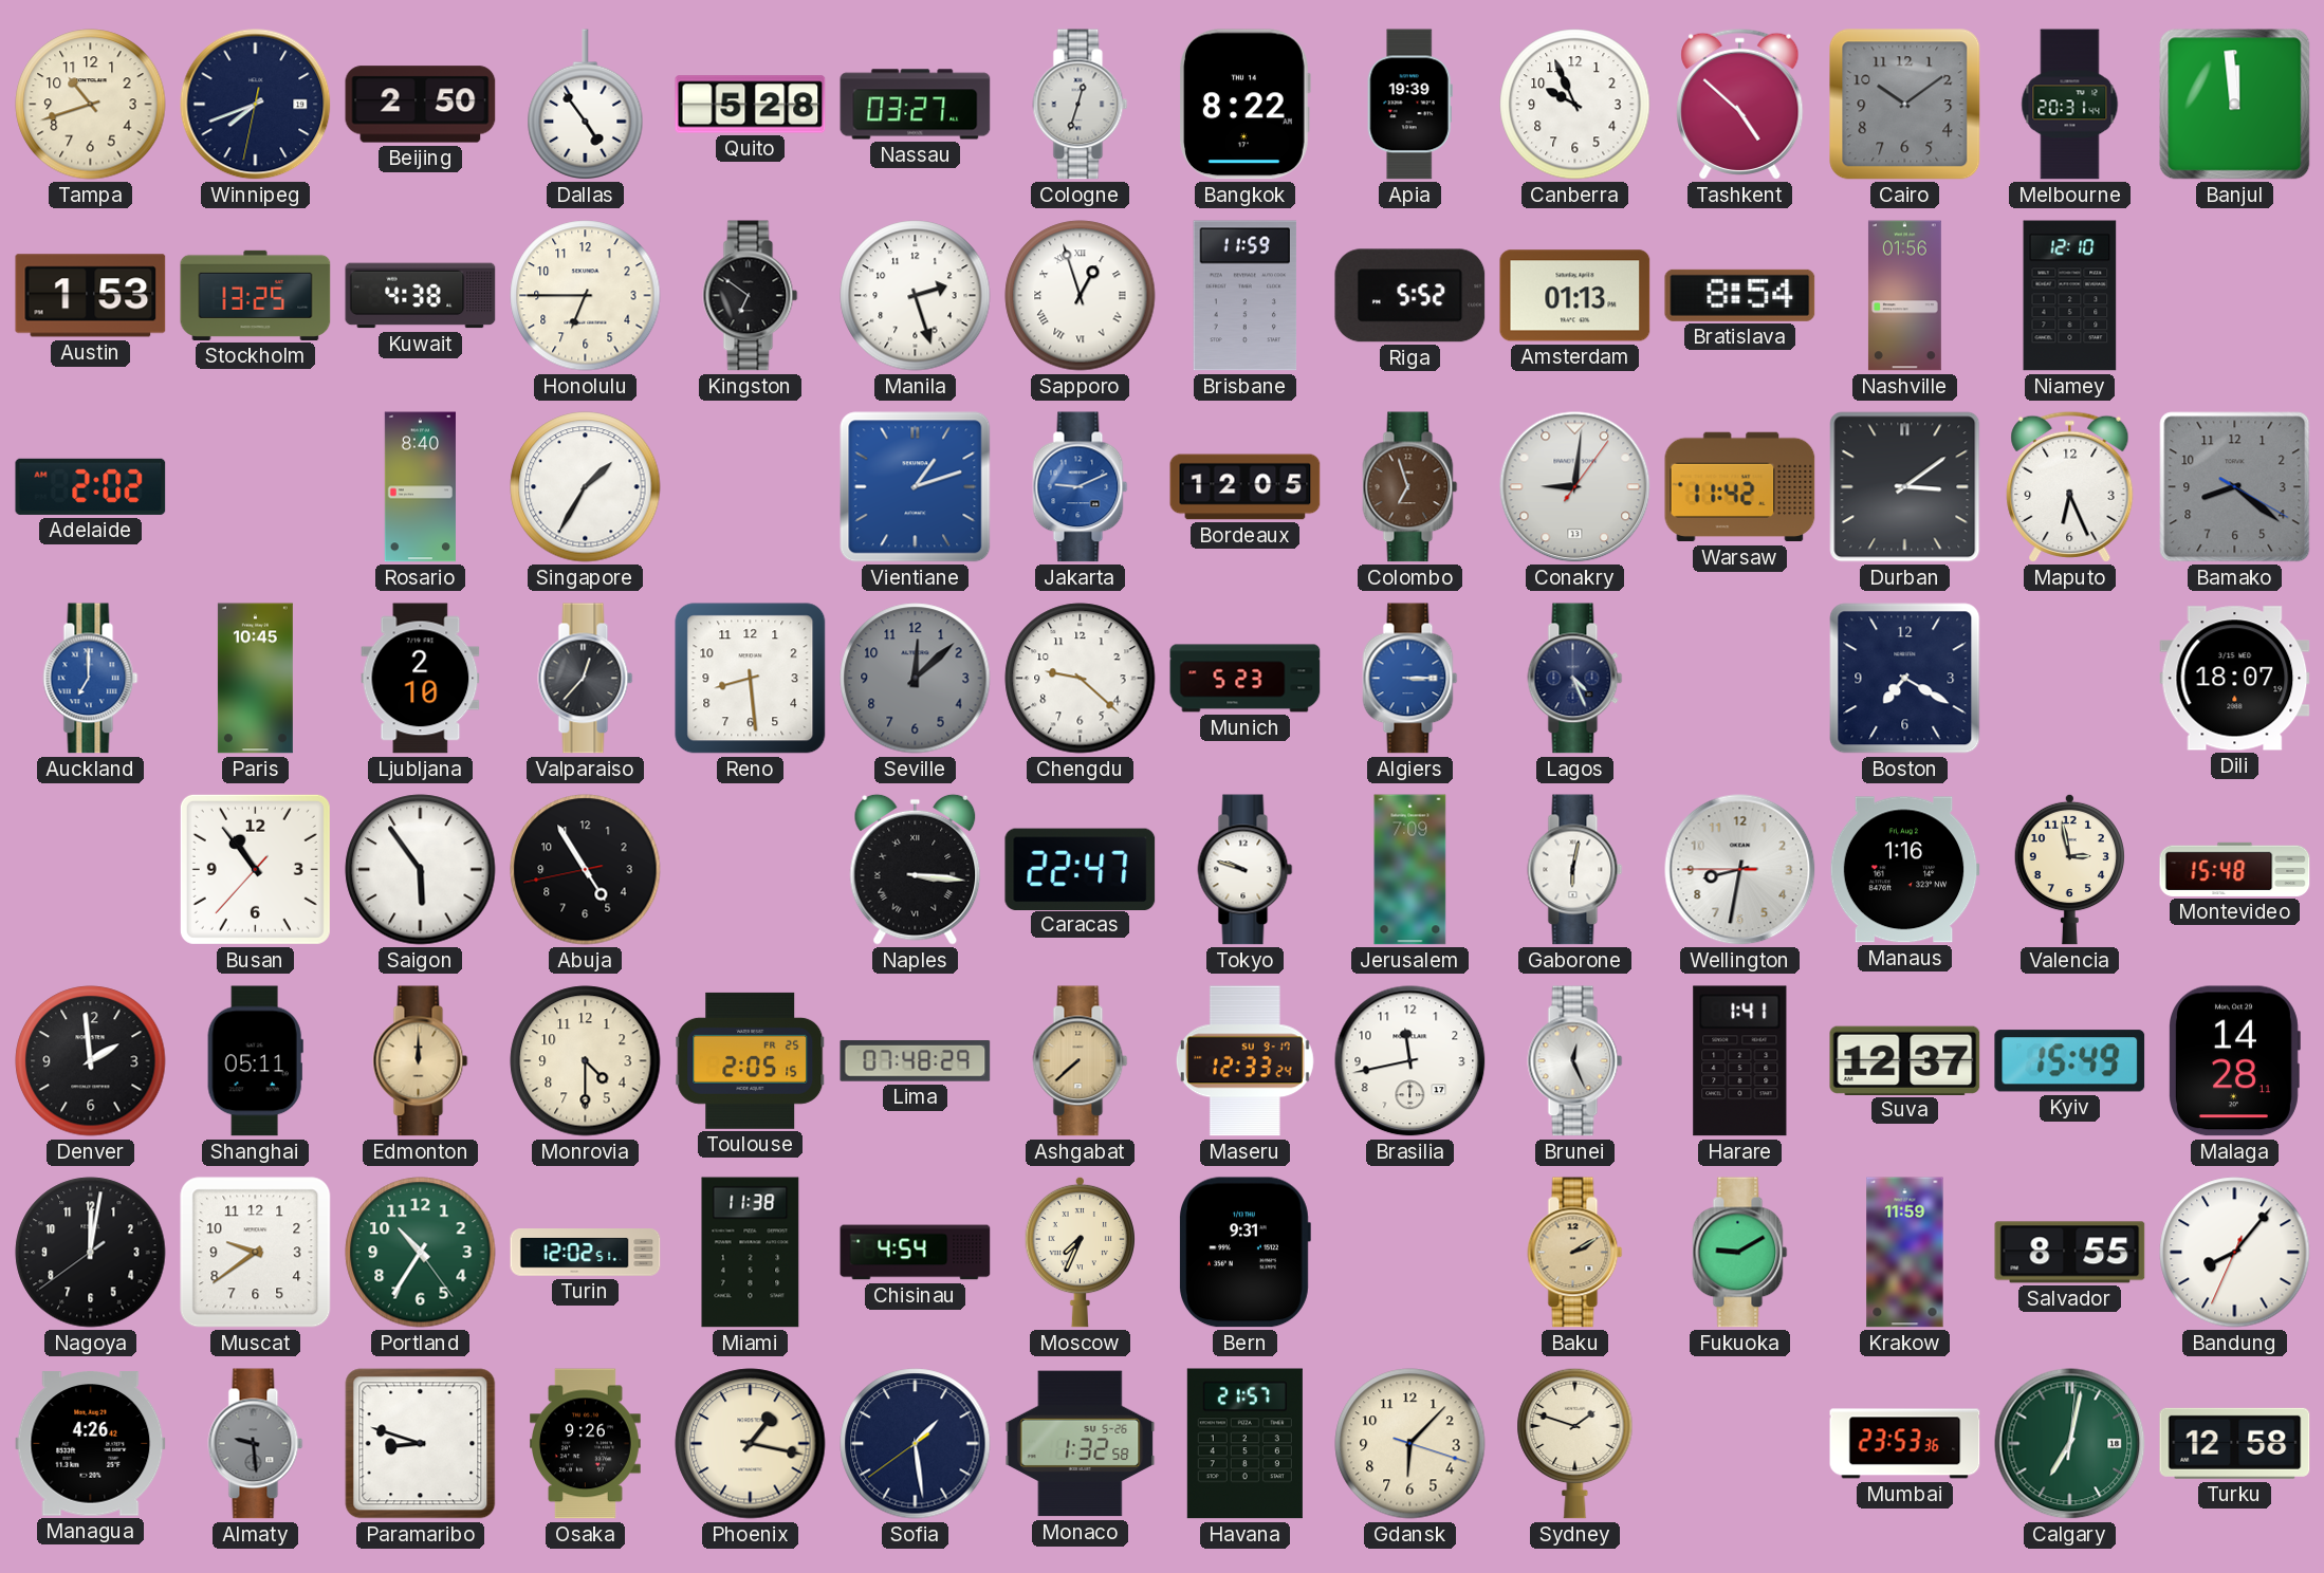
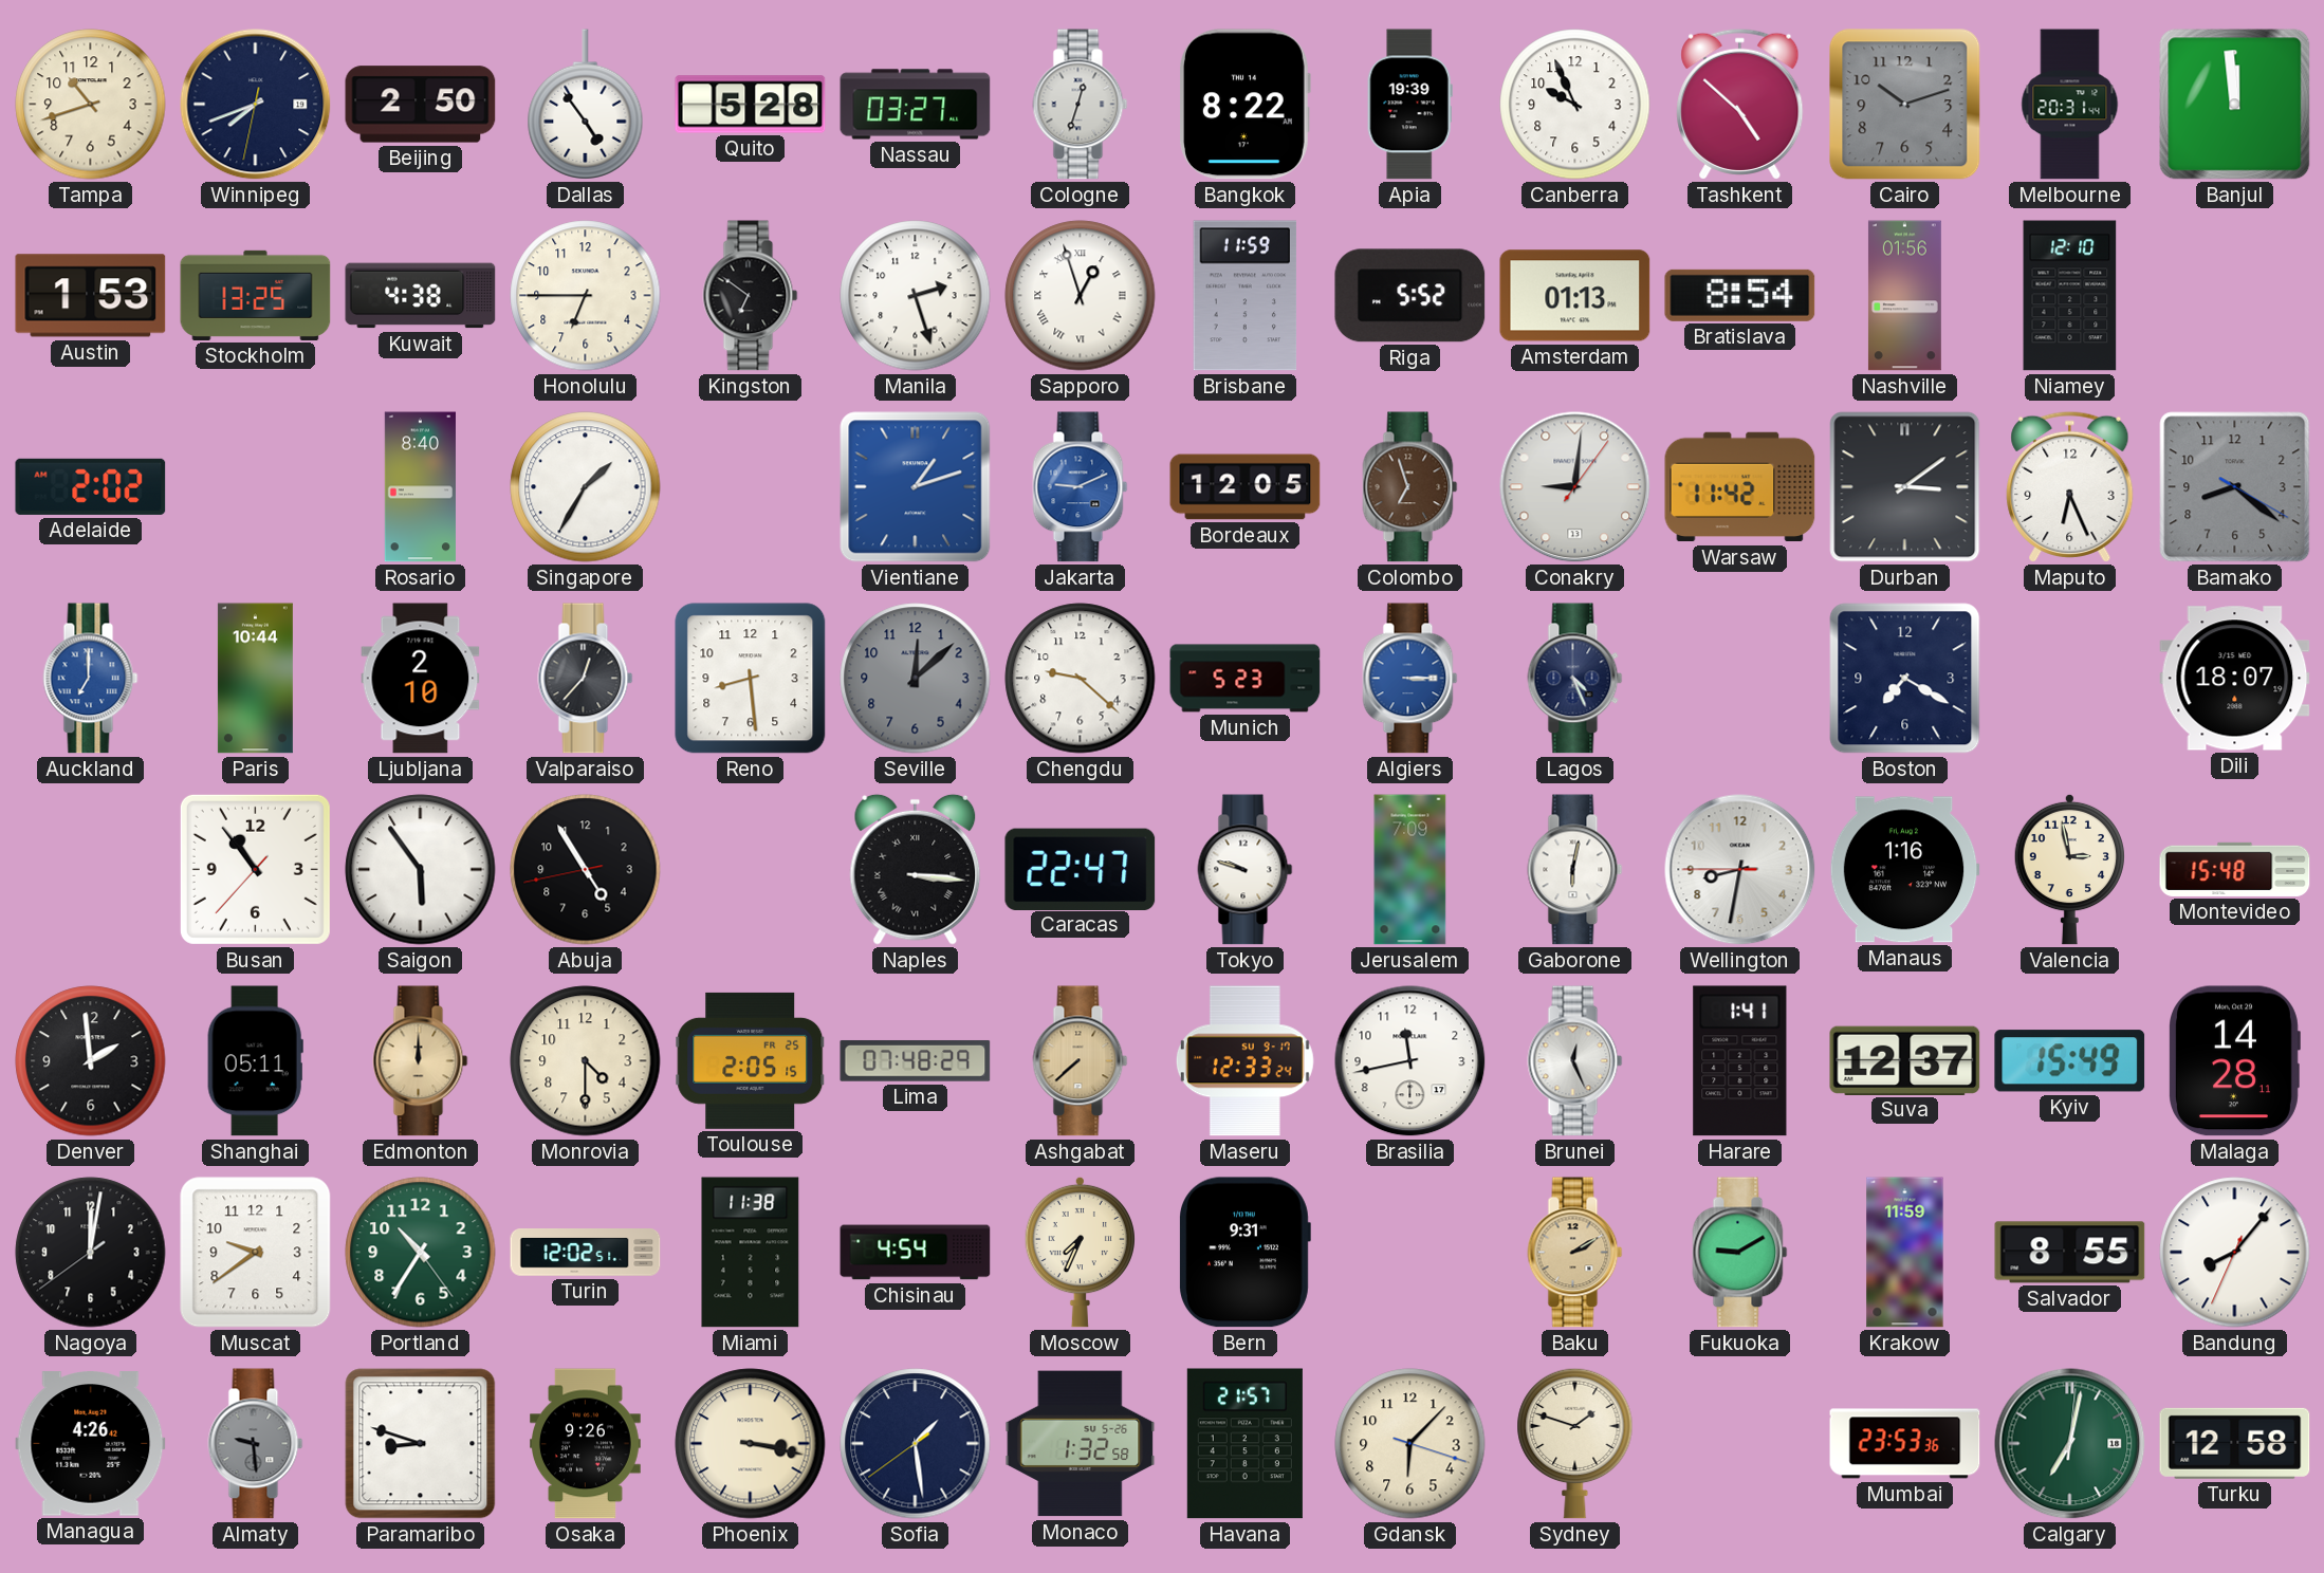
Cairo: 10:09 -> 10:12 (1905, 105)
Paris: 10:45 -> 10:44 (255, 679)
Phoenix: 1:17 -> 3:17 (751, 1444)
